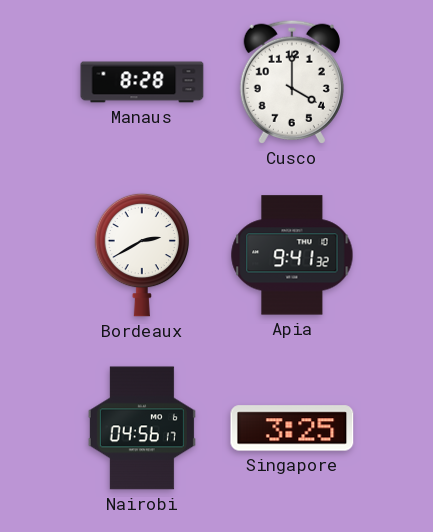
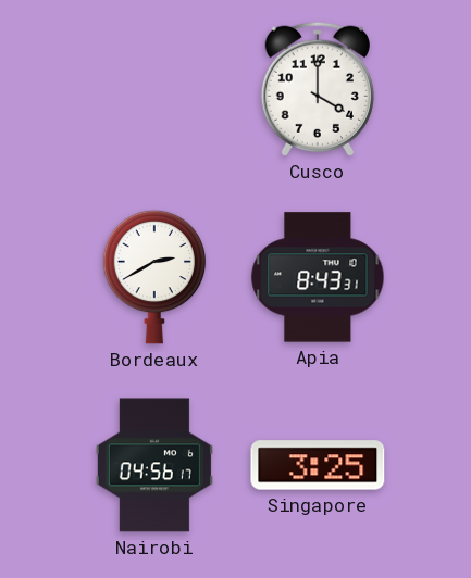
Manaus: 8:28 -> none (142, 82)
Apia: 9:41 -> 8:43 (318, 277)
